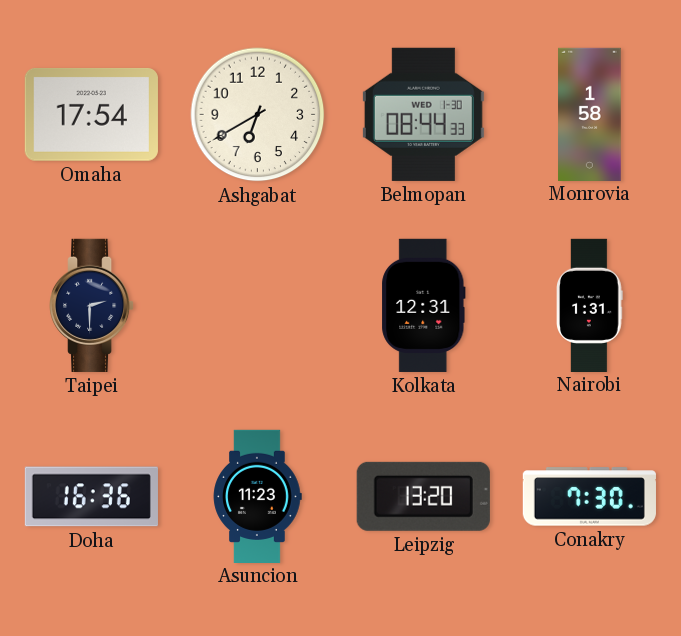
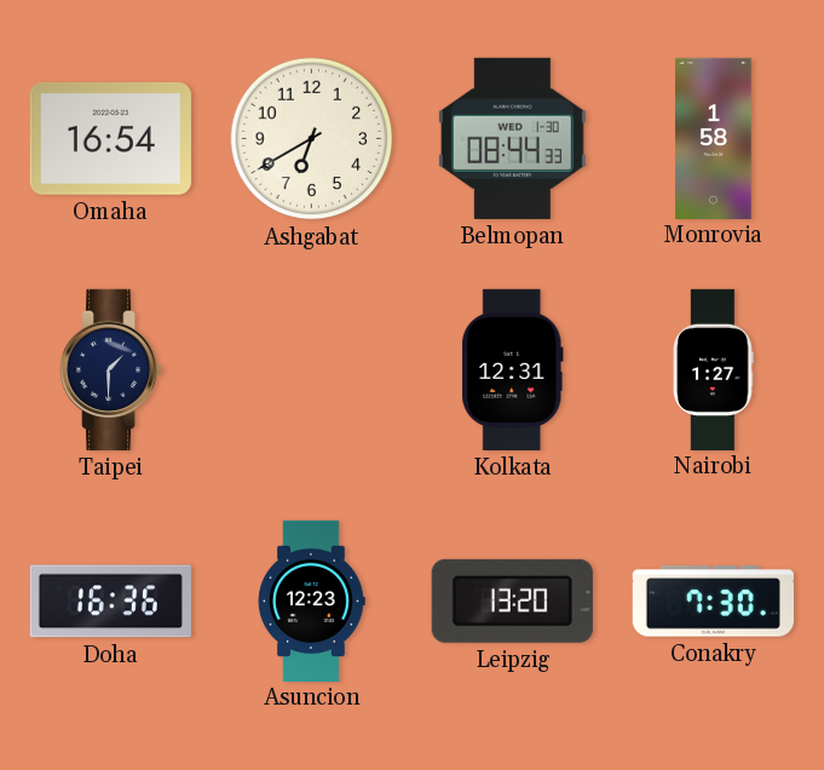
Omaha: 17:54 -> 16:54 (110, 138)
Taipei: 2:30 -> 1:30 (113, 369)
Nairobi: 1:31 -> 1:27 (714, 369)
Asuncion: 11:23 -> 12:23 (311, 601)
